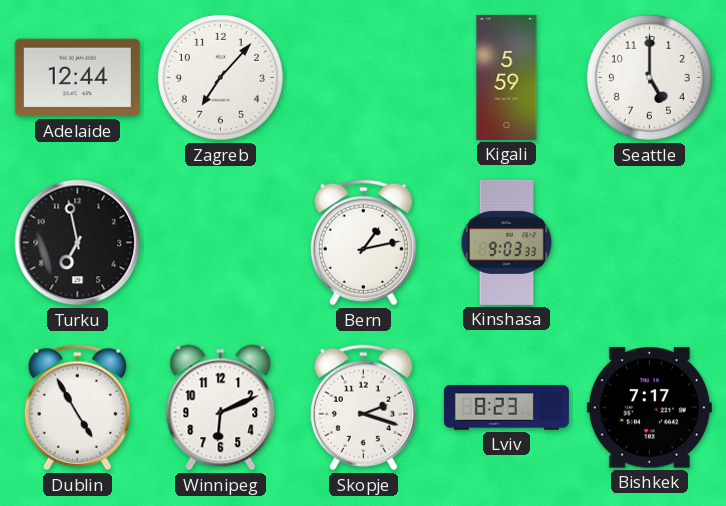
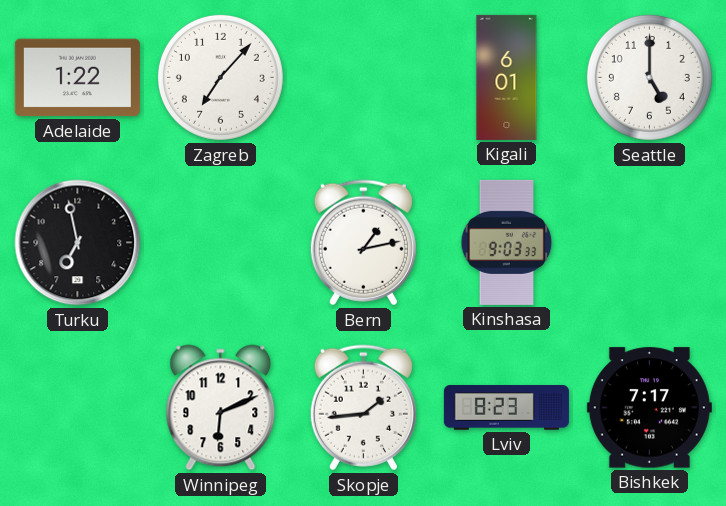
Adelaide: 12:44 -> 1:22 (77, 78)
Kigali: 5:59 -> 6:01 (507, 77)
Dublin: 4:55 -> none (77, 408)
Skopje: 2:18 -> 1:44 (363, 408)
